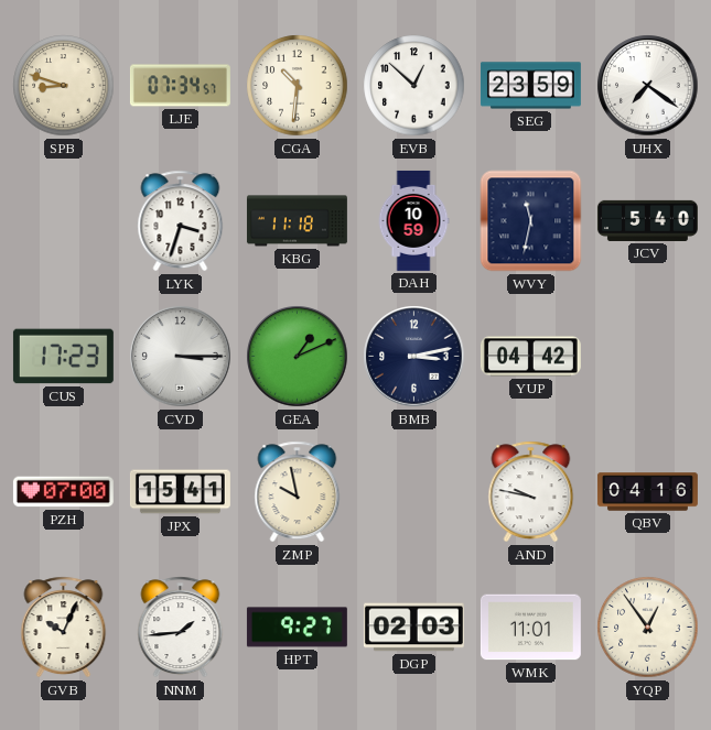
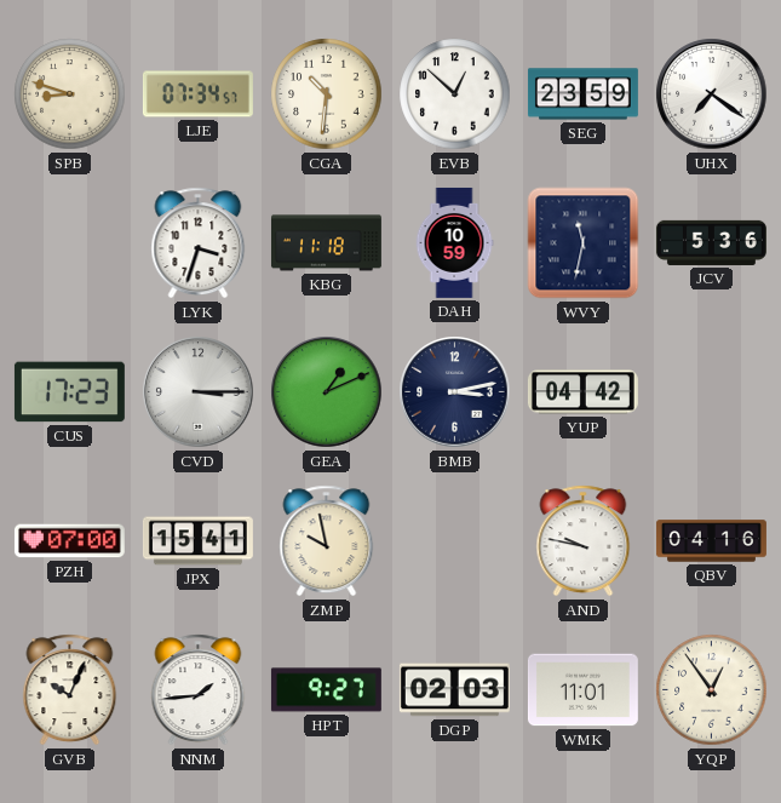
JCV: 5:40 -> 5:36 (711, 242)
